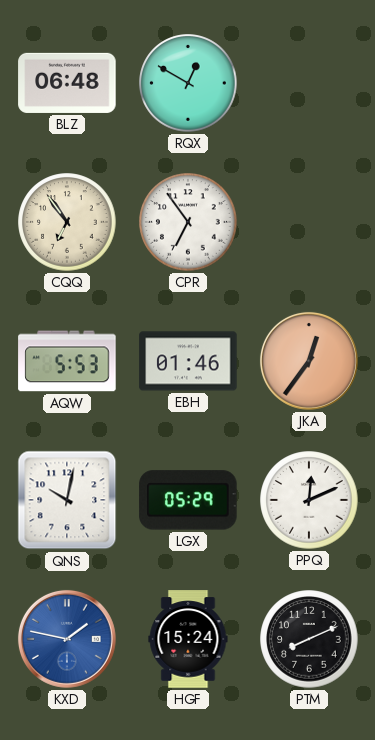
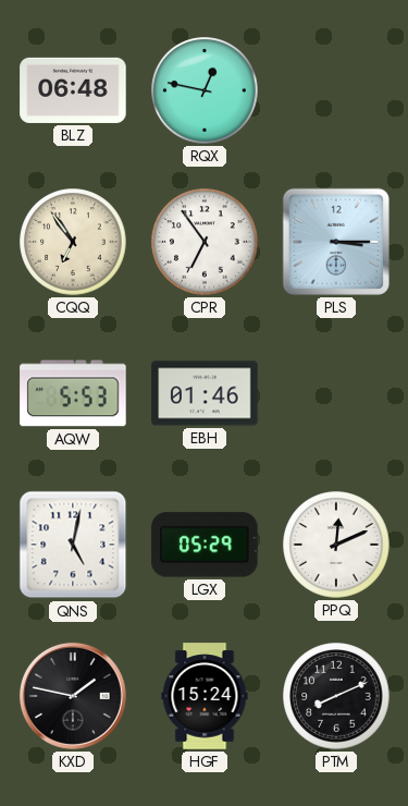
RQX: 12:50 -> 12:47 (205, 90)
PLS: none -> 3:15 (336, 242)
JKA: 12:36 -> none (309, 361)
QNS: 10:02 -> 5:02 (73, 545)
KXD dial: blue -> black (73, 696)
